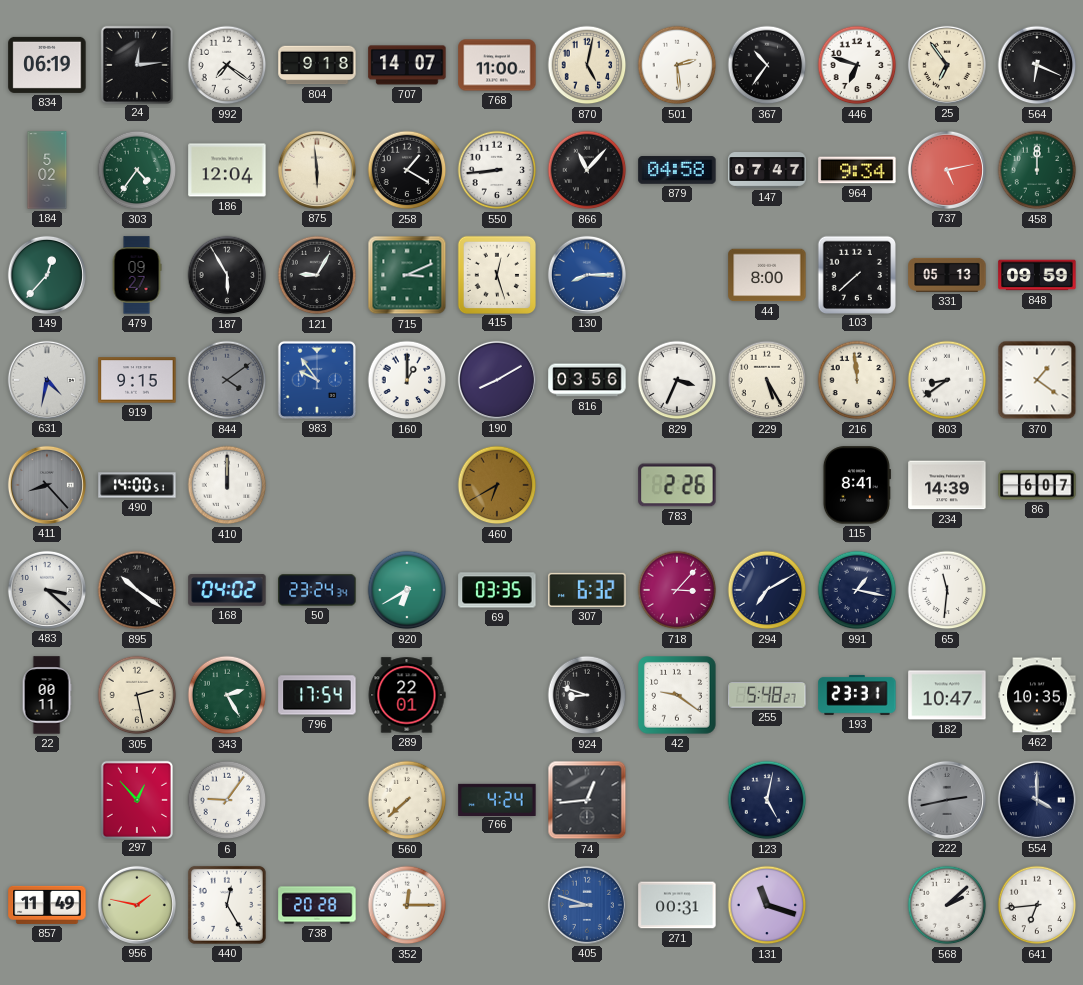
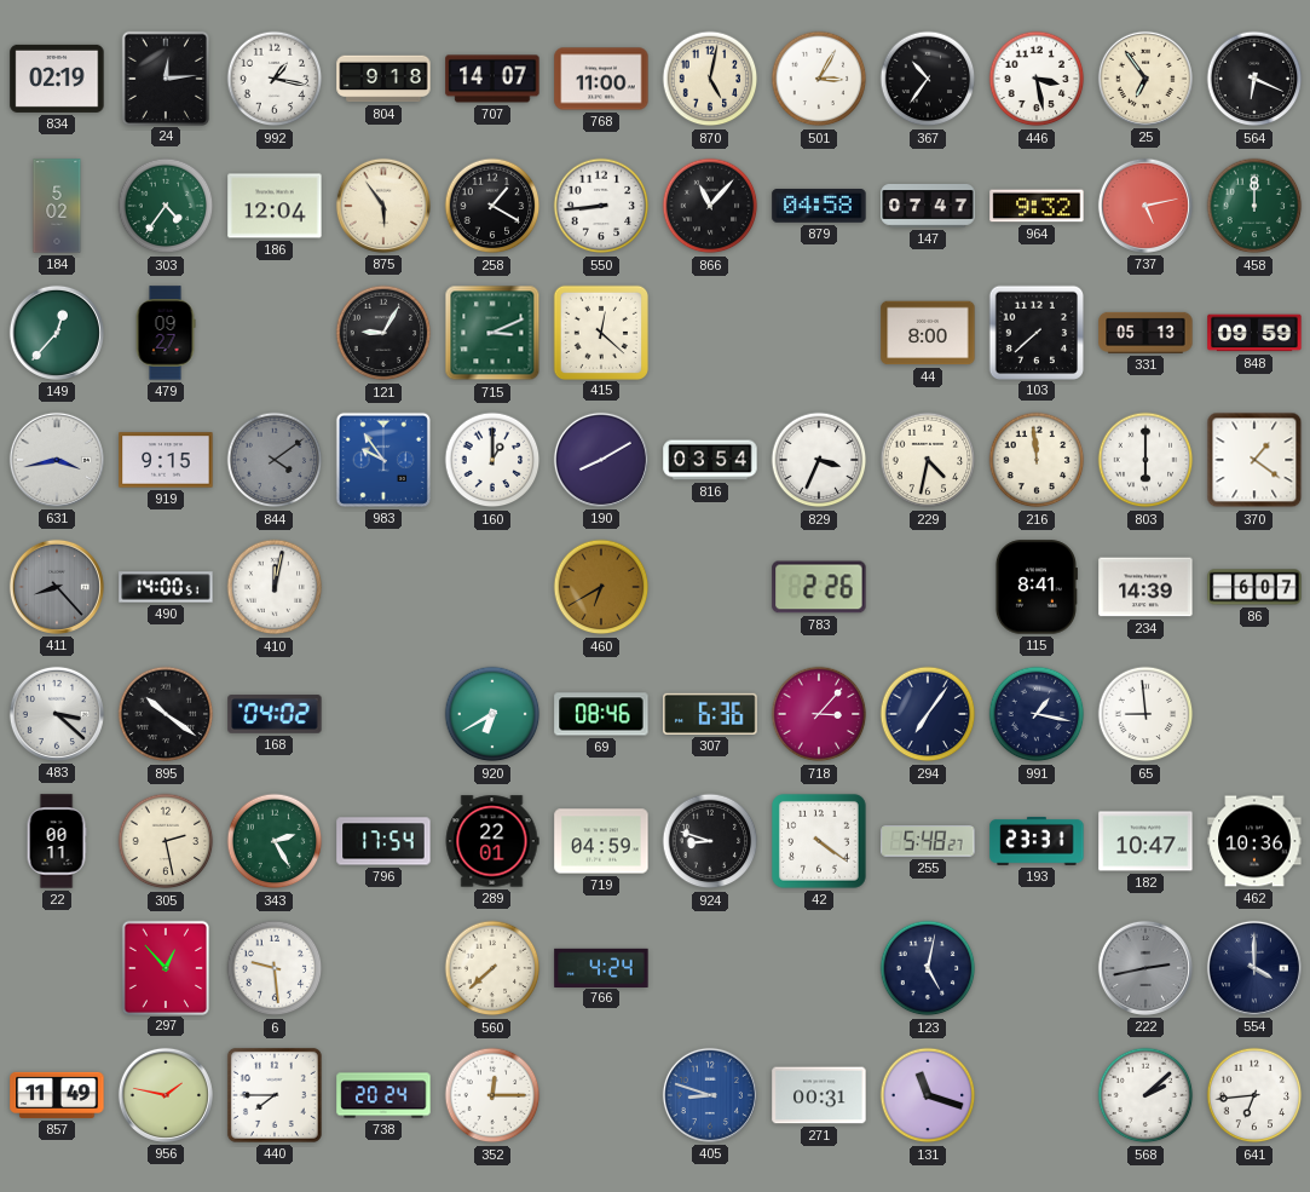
834: 06:19 -> 02:19 (57, 79)
992: 7:21 -> 1:17 (275, 79)
501: 2:29 -> 3:05 (819, 79)
446: 6:48 -> 3:28 (1037, 79)
875: 5:59 -> 5:54 (383, 206)
964: 9:34 -> 9:32 (1037, 206)
187: 5:55 -> none (227, 275)
415: 12:27 -> 12:22 (600, 332)
130: 8:15 -> none (587, 275)
631: 4:32 -> 3:43 (57, 460)
816: 03:56 -> 03:54 (710, 460)
229: 5:25 -> 4:32 (928, 460)
803: 8:39 -> 6:00 (1145, 460)
410: 12:00 -> 12:02 (275, 587)
50: 23:24 -> none (317, 590)
69: 03:35 -> 08:46 (601, 714)
307: 6:32 -> 6:36 (710, 714)
294: 7:10 -> 7:06 (928, 714)
65: 11:31 -> 8:59 (1145, 714)
719: none -> 04:59 (601, 841)
42: 9:21 -> 4:21 (820, 842)
462: 10:35 -> 10:36 (1254, 841)
6: 9:06 -> 9:29 (275, 968)
74: 12:44 -> none (587, 800)
440: 12:25 -> 7:45 (275, 1095)
738: 20:28 -> 20:24 (383, 1095)
